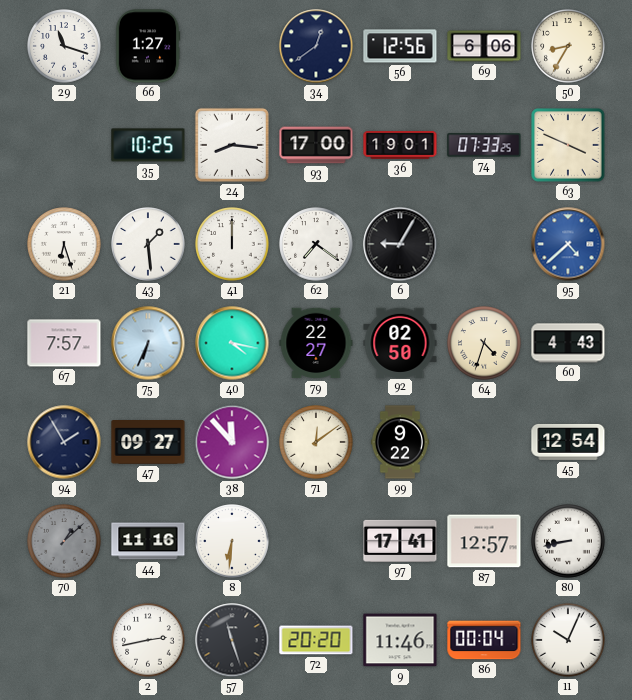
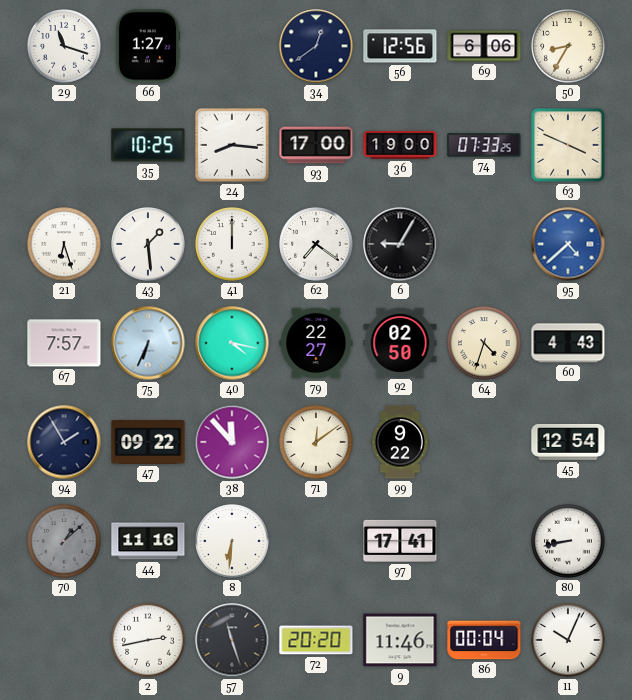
36: 19:01 -> 19:00 (400, 146)
47: 09:27 -> 09:22 (148, 443)
87: 12:57 -> none (484, 541)
